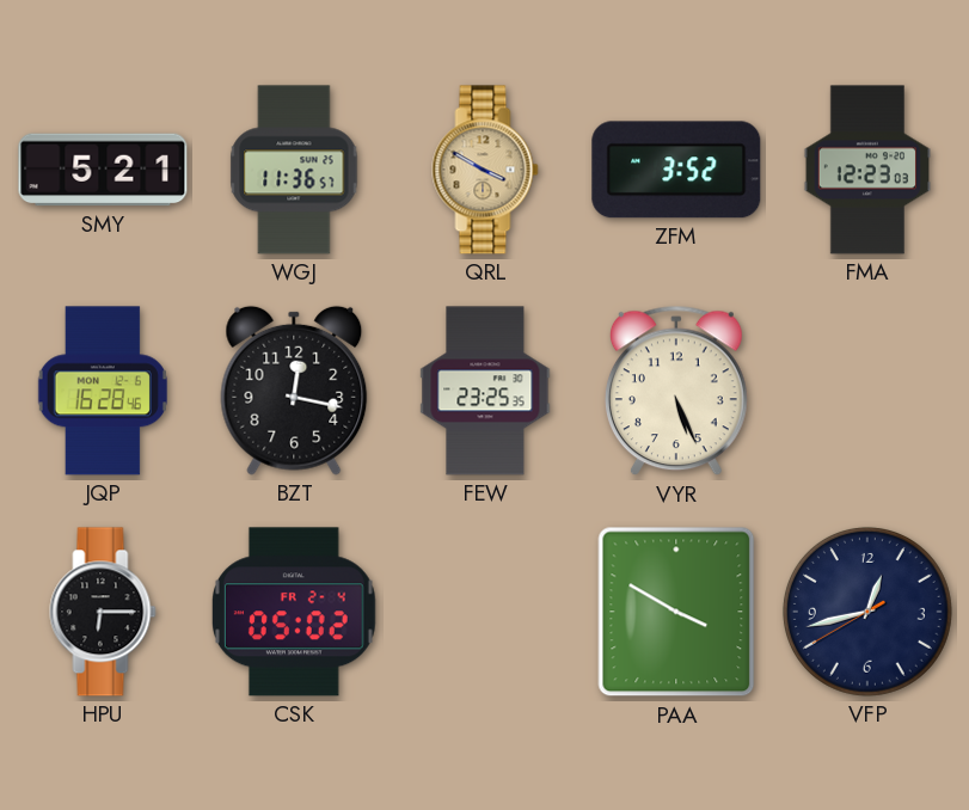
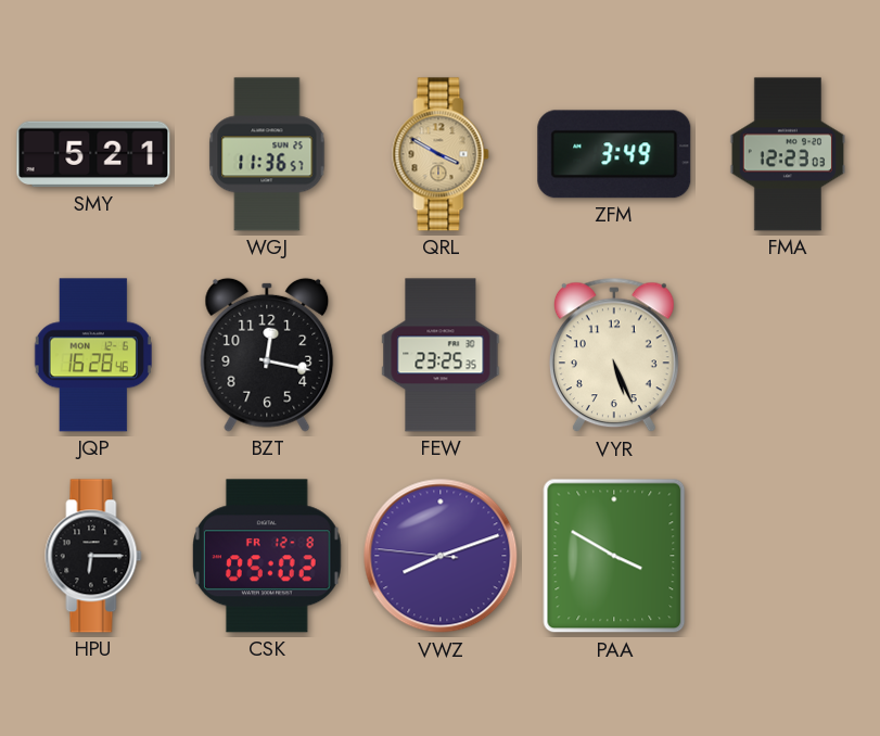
ZFM: 3:52 -> 3:49 (614, 154)
CSK date: FR 2-4 -> FR 12-8 (267, 556)
VWZ: none -> 8:11 (441, 556)
VFP: 12:42 -> none (867, 612)
